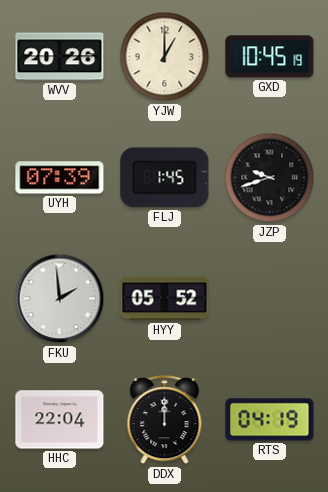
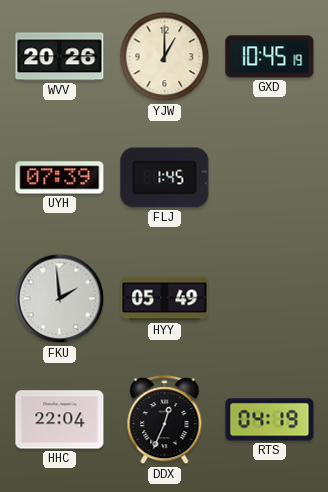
JZP: 9:42 -> none (270, 178)
HYY: 05:52 -> 05:49 (165, 299)
DDX: 12:00 -> 12:34 (165, 420)
